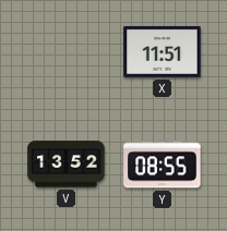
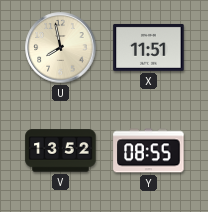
U: none -> 7:58 (61, 48)
